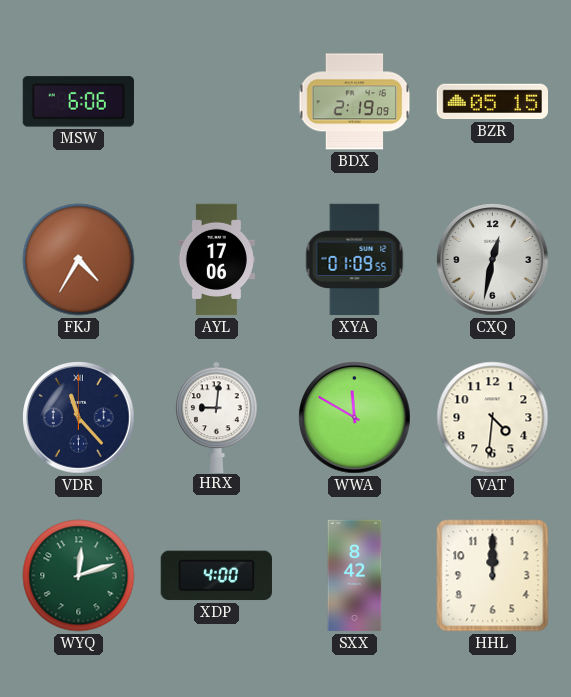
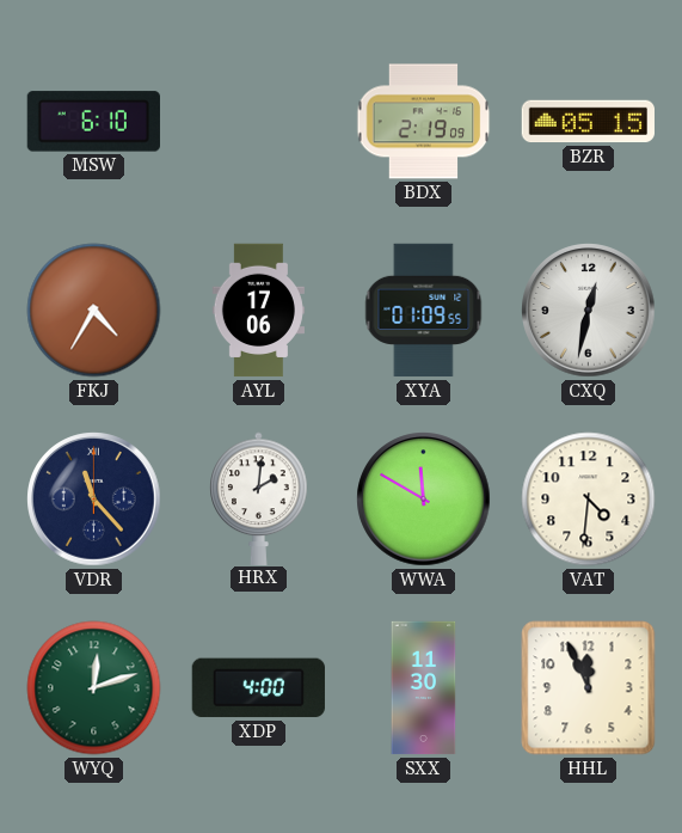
MSW: 6:06 -> 6:10 (93, 122)
HRX: 9:01 -> 2:01 (259, 498)
SXX: 8:42 -> 11:30 (424, 688)
HHL: 12:00 -> 11:56 (589, 688)
